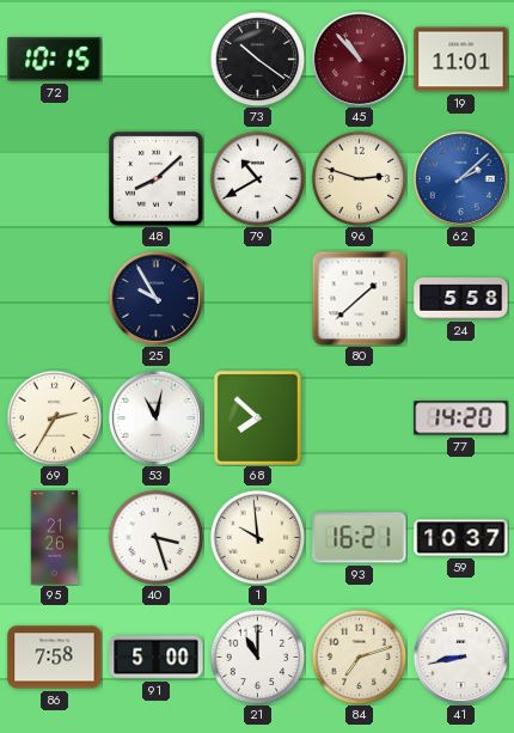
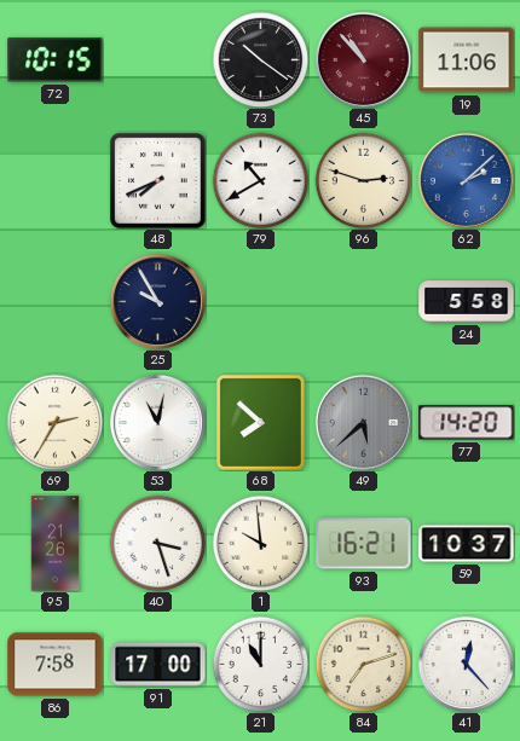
19: 11:01 -> 11:06 (467, 60)
48: 8:08 -> 7:41 (158, 181)
80: 1:38 -> none (359, 298)
49: none -> 5:38 (363, 422)
91: 5:00 -> 17:00 (158, 665)
41: 8:43 -> 12:23 (466, 664)
